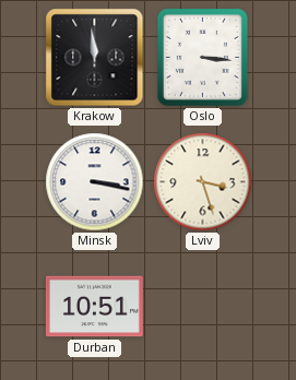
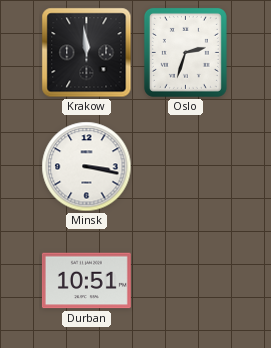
Oslo: 3:16 -> 2:33 (185, 52)
Lviv: 3:27 -> none (203, 182)
